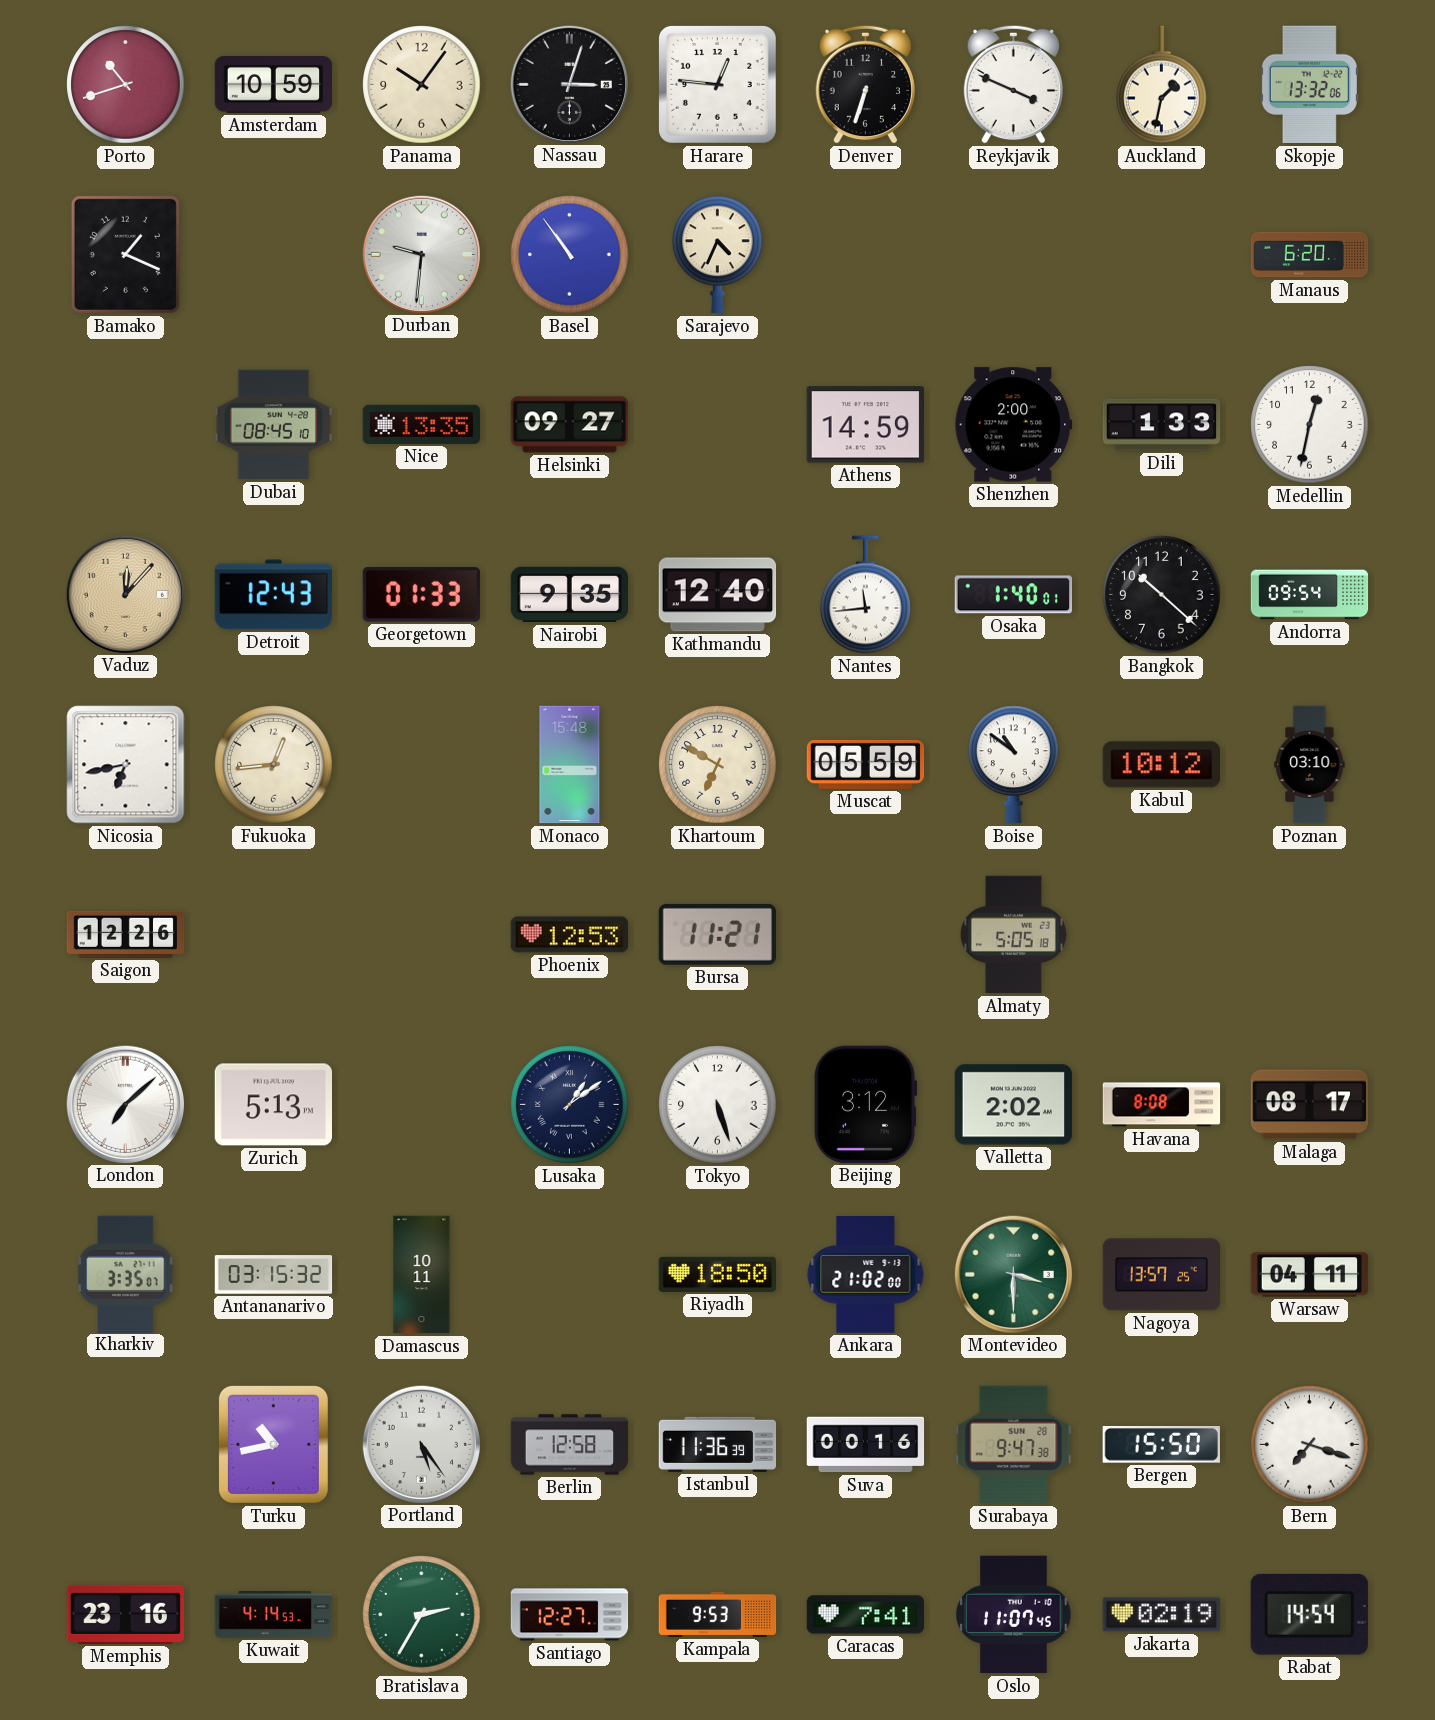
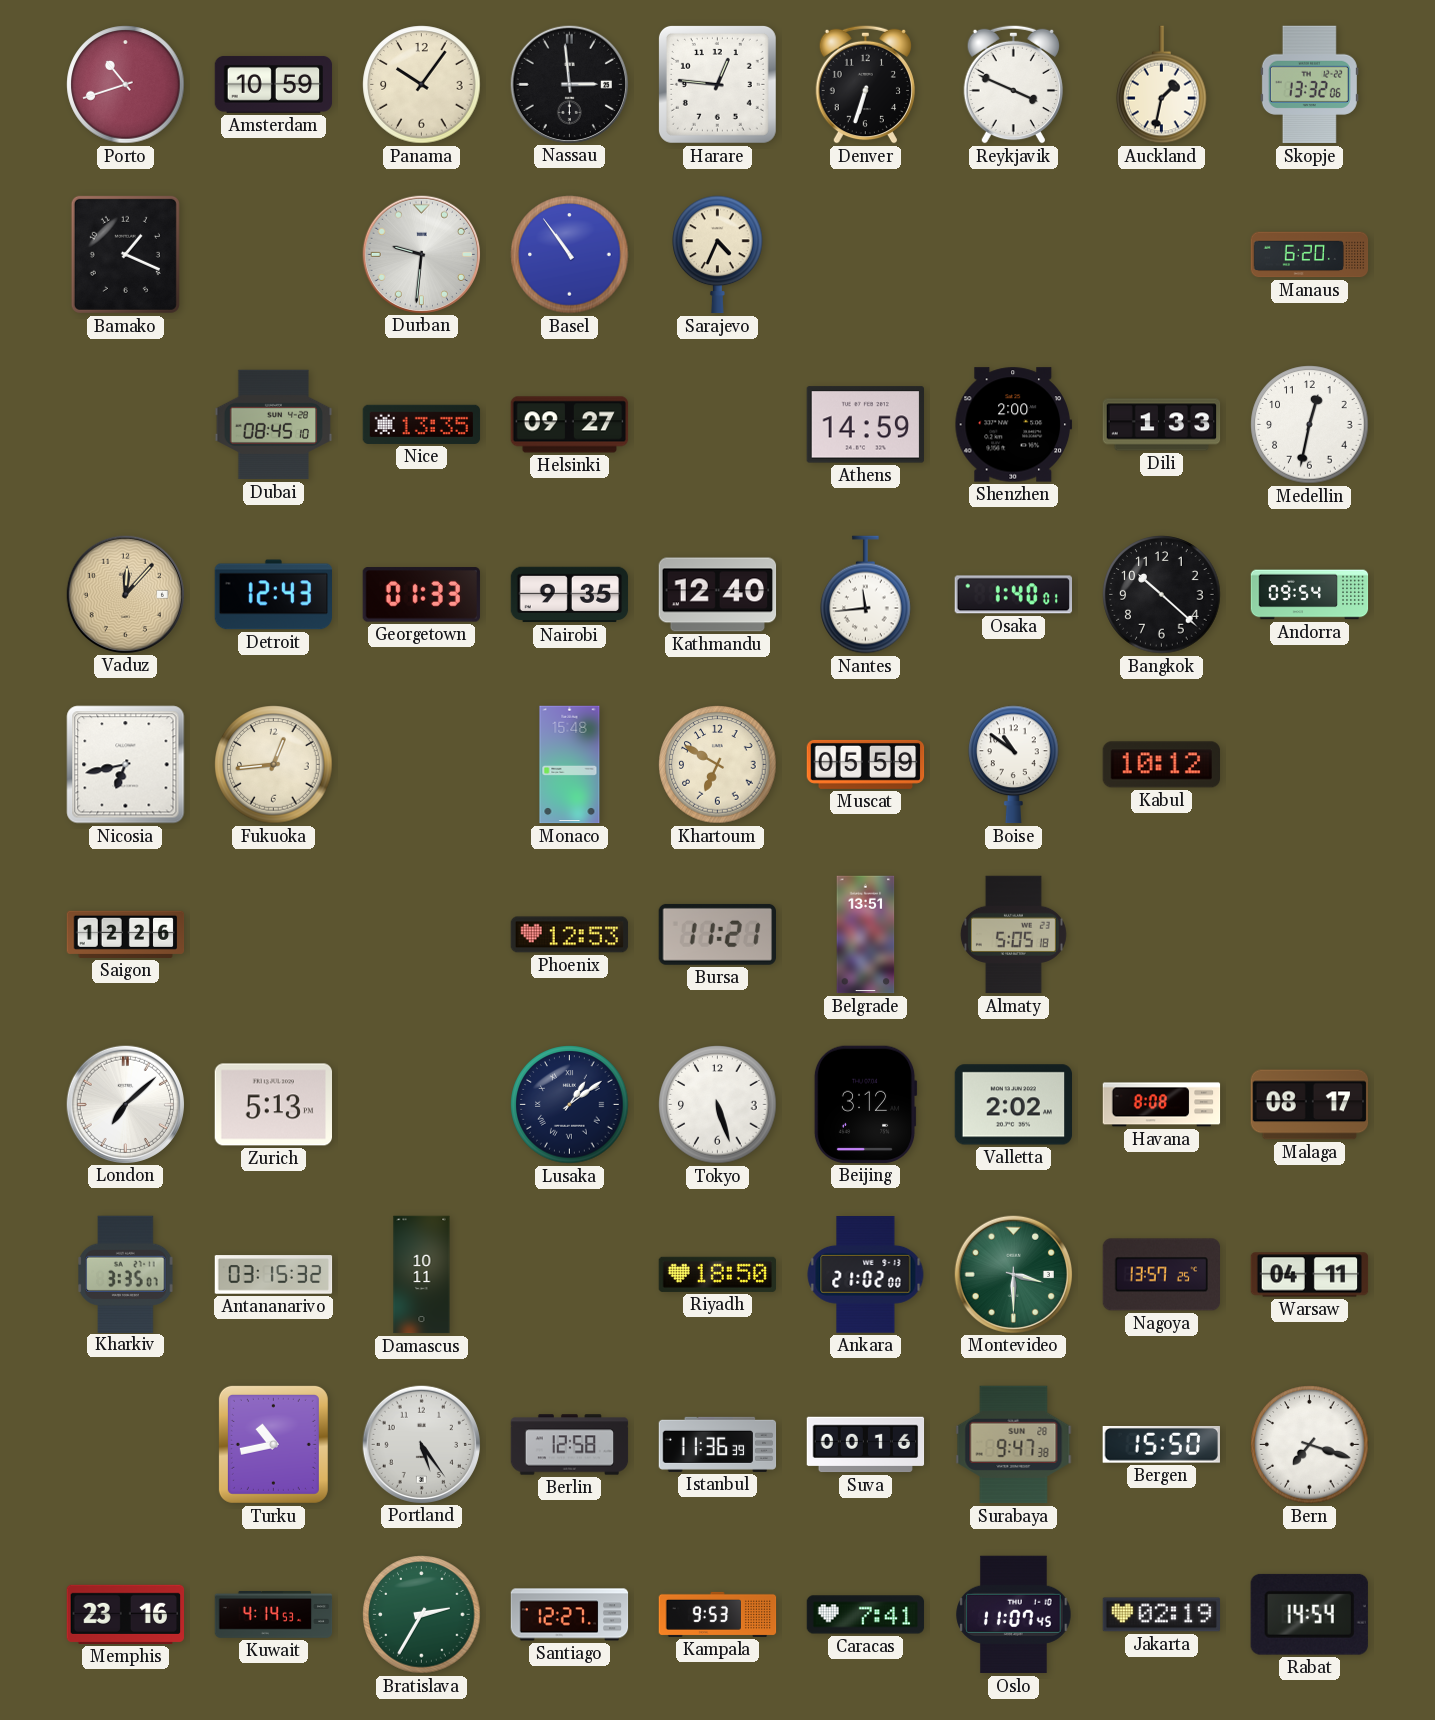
Nassau: 3:03 -> 2:59 (569, 84)
Poznan: 03:10 -> none (1310, 765)
Belgrade: none -> 13:51 (866, 935)
